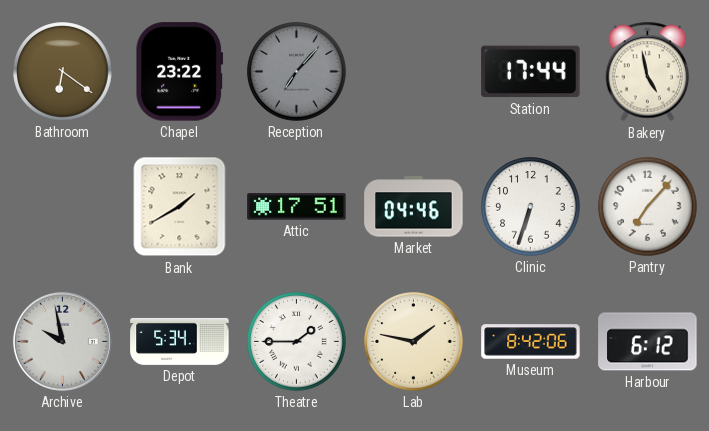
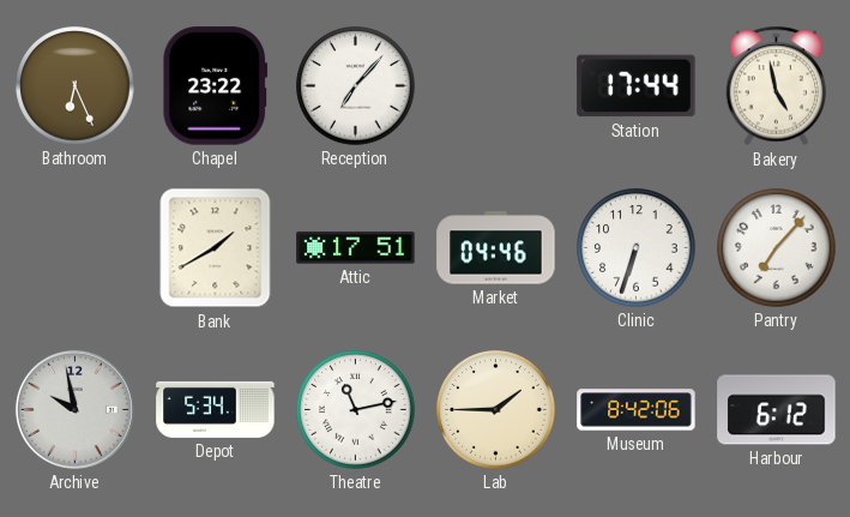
Bathroom: 6:21 -> 6:26 (76, 86)
Reception dial: grey -> white (356, 86)
Theatre: 1:45 -> 11:13 (356, 410)
Lab: 1:47 -> 1:45 (496, 410)
